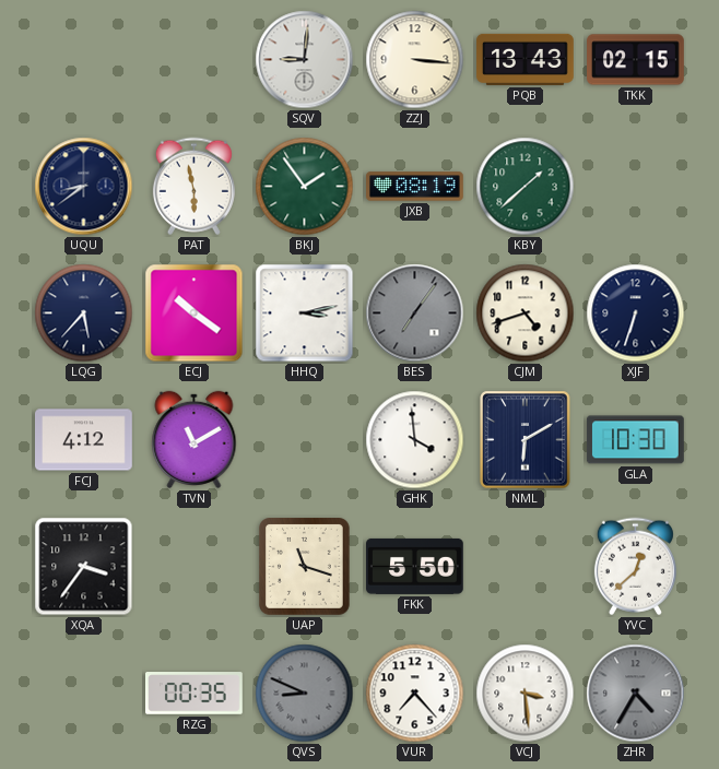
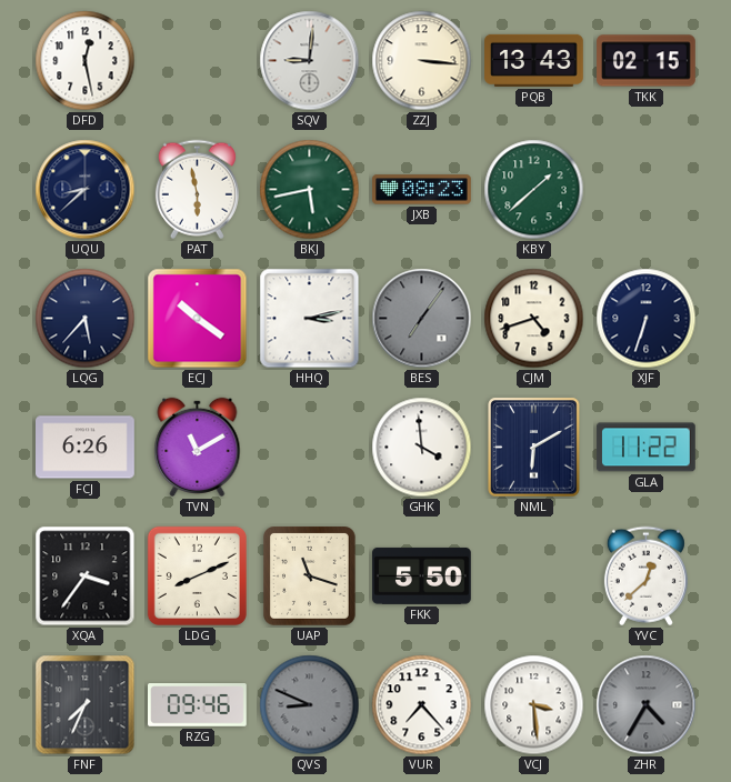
DFD: none -> 12:28 (86, 61)
UQU: 8:39 -> 8:38 (86, 190)
BKJ: 1:54 -> 5:43 (310, 190)
JXB: 08:19 -> 08:23 (422, 190)
FCJ: 4:12 -> 6:26 (86, 448)
GLA: 10:30 -> 11:22 (647, 448)
LDG: none -> 8:11 (197, 575)
FNF: none -> 7:34 (86, 705)
RZG: 00:35 -> 09:46 (198, 705)
